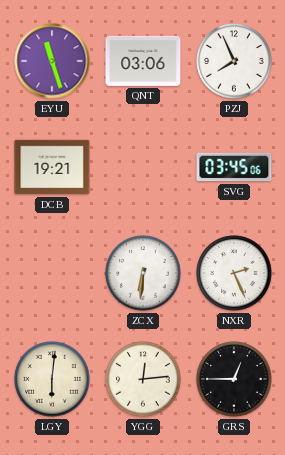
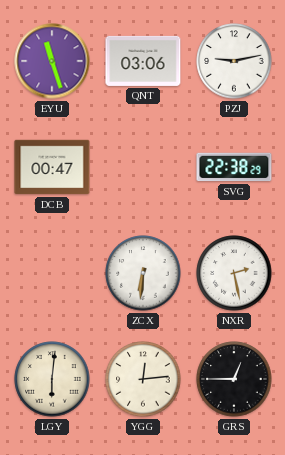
PZJ: 7:56 -> 9:13 (234, 61)
DCB: 19:21 -> 00:47 (52, 167)
SVG: 03:45 -> 22:38 (234, 167)
NXR: 2:26 -> 2:28 (234, 273)
